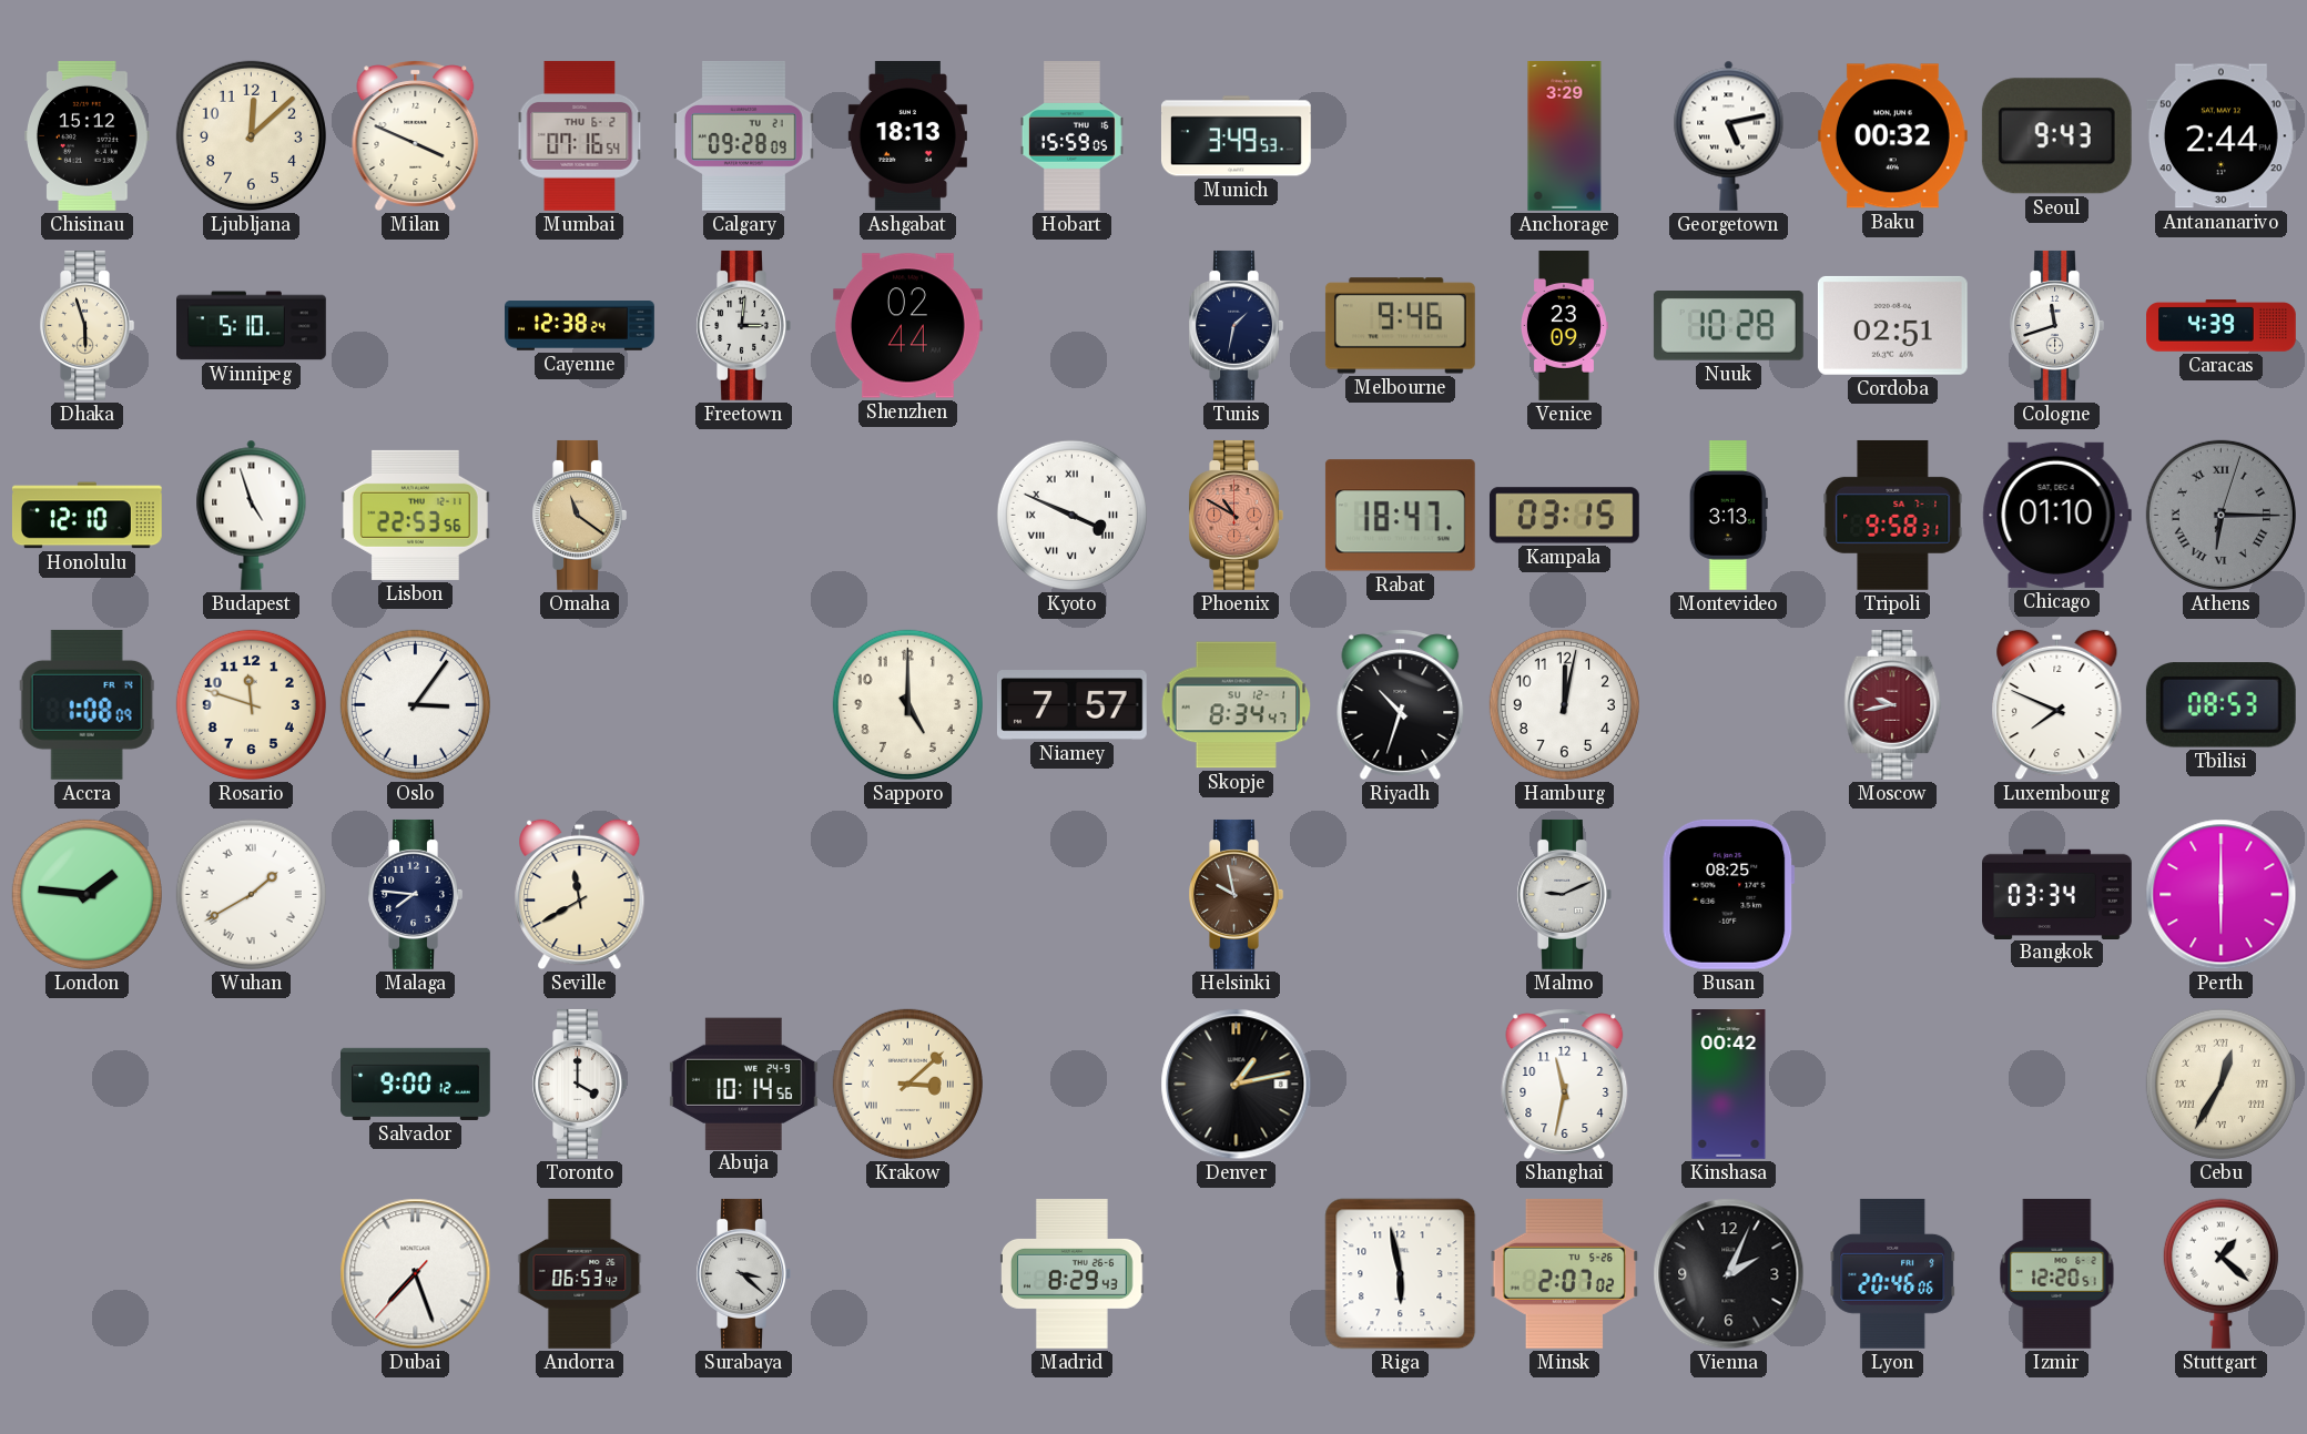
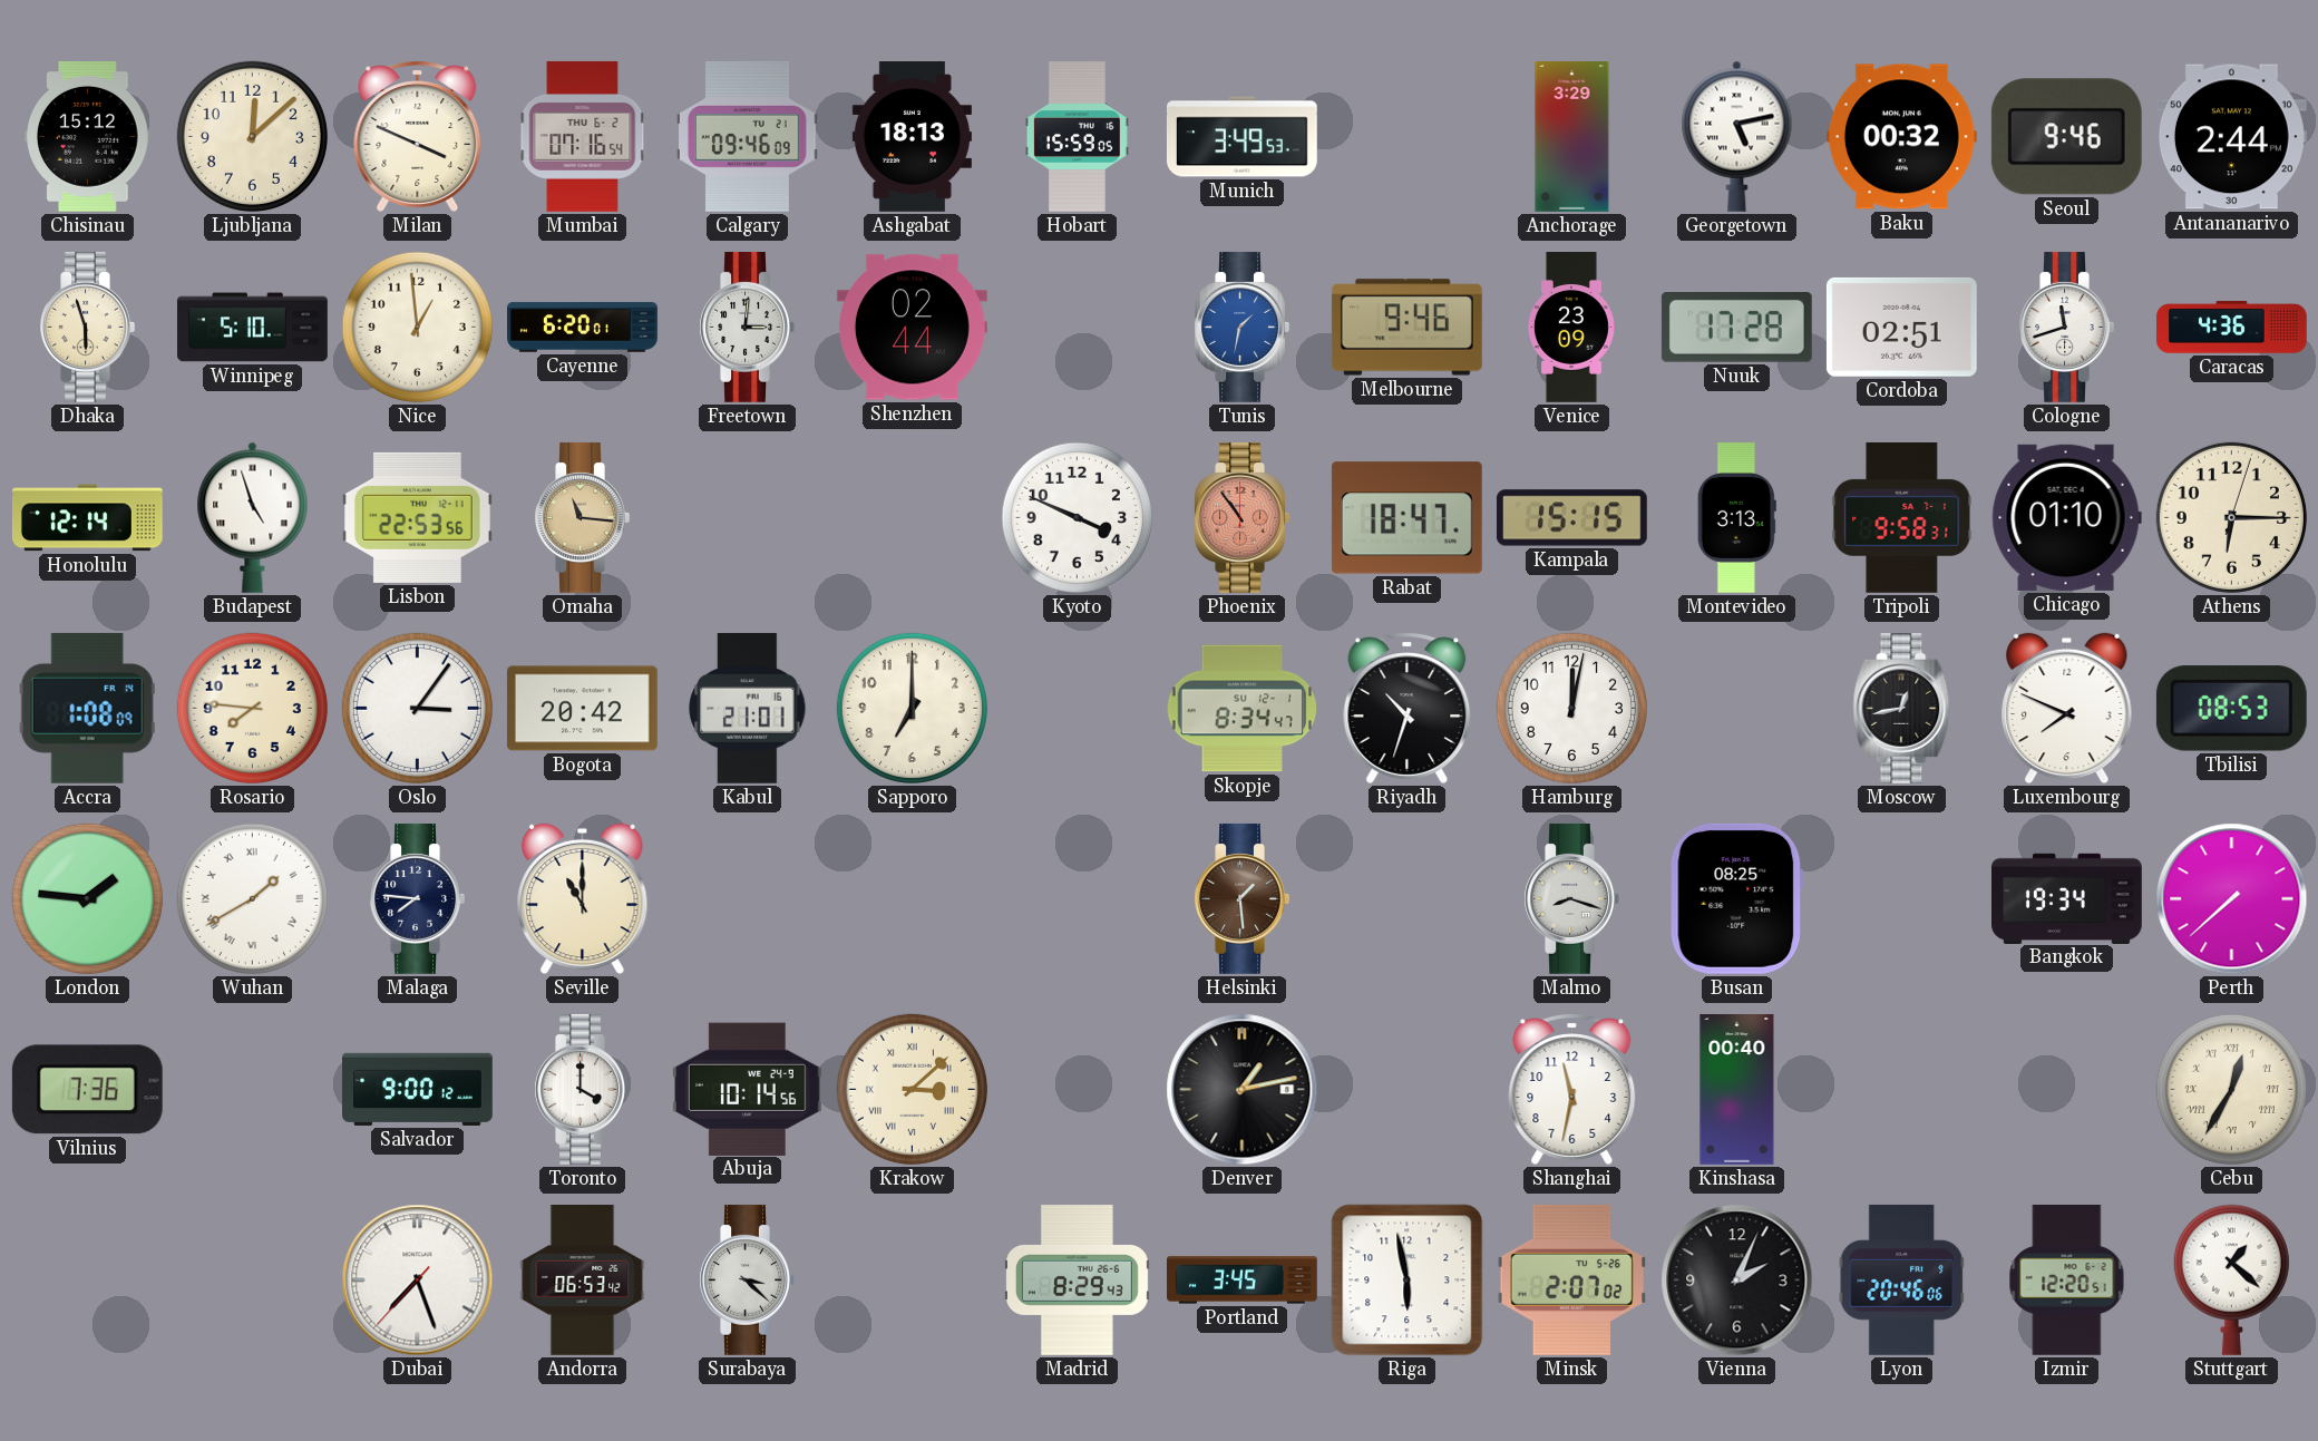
Calgary: 09:28 -> 09:46 (748, 136)
Seoul: 9:43 -> 9:46 (2066, 137)
Nice: none -> 12:59 (417, 327)
Cayenne: 12:38 -> 6:20 (583, 328)
Tunis dial: navy -> blue (1241, 327)
Nuuk: 10:28 -> 17:28 (1736, 328)
Caracas: 4:39 -> 4:36 (2232, 328)
Honolulu: 12:10 -> 12:14 (87, 518)
Omaha: 11:21 -> 11:16 (582, 517)
Kyoto numerals: Roman -> Arabic (1077, 517)
Phoenix: 10:50 -> 10:54 (1241, 517)
Kampala: 03:15 -> 15:15 (1571, 518)
Athens dial: grey -> cream (2231, 517)
Athens numerals: Roman -> Arabic (2231, 517)
Rosario: 11:48 -> 7:46 (252, 708)
Bogota: none -> 20:42 (582, 709)
Kabul: none -> 21:01 (748, 708)
Sapporo: 5:00 -> 7:00 (912, 708)
Niamey: 7:57 -> none (1071, 705)
Moscow: 9:43 -> 12:43 (1902, 708)
Moscow dial: burgundy -> black (1902, 708)
Seville: 11:40 -> 11:00 (583, 899)
Helsinki: 9:58 -> 1:29 (1241, 898)
Malmo: 9:11 -> 8:18 (1571, 898)
Bangkok: 03:34 -> 19:34 (2067, 898)
Perth: 6:00 -> 7:38 (2232, 899)
Vilnius: none -> 7:36 (87, 1090)
Kinshasa: 00:42 -> 00:40 (1737, 1090)
Portland: none -> 3:45 (1243, 1281)
